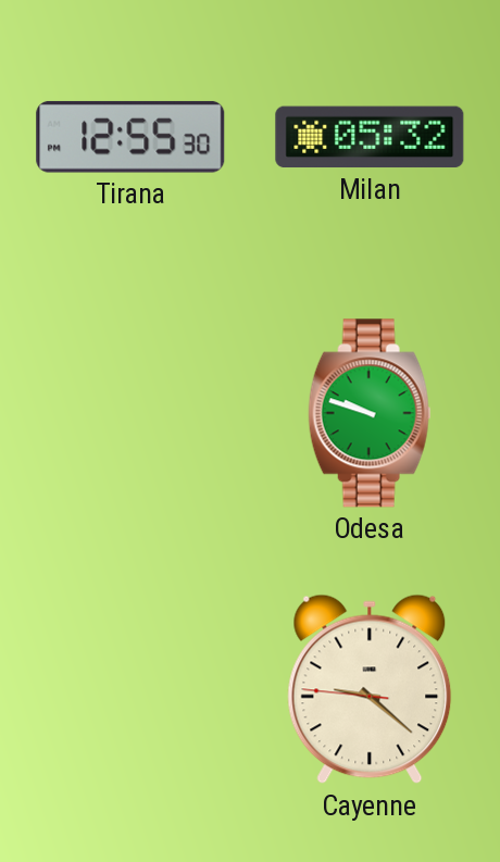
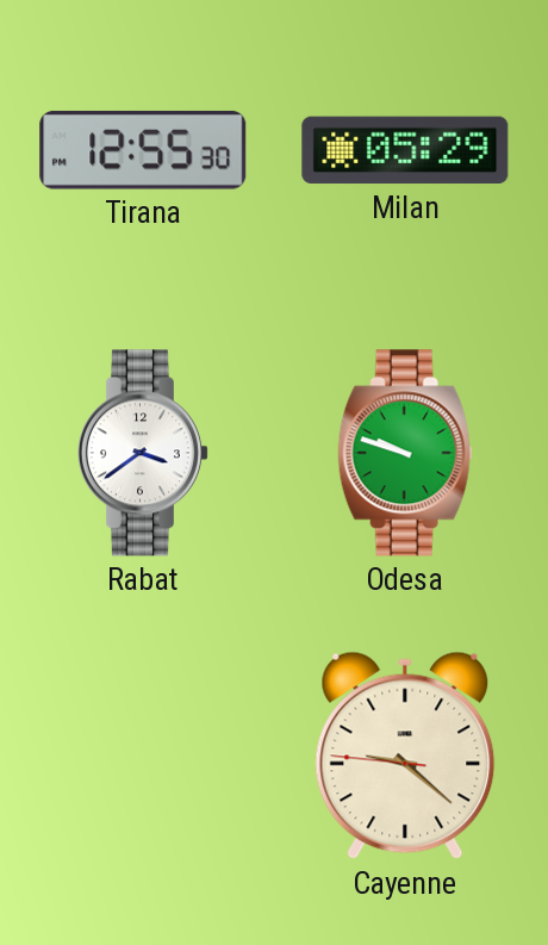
Milan: 05:32 -> 05:29 (405, 150)
Rabat: none -> 3:39 (143, 453)
